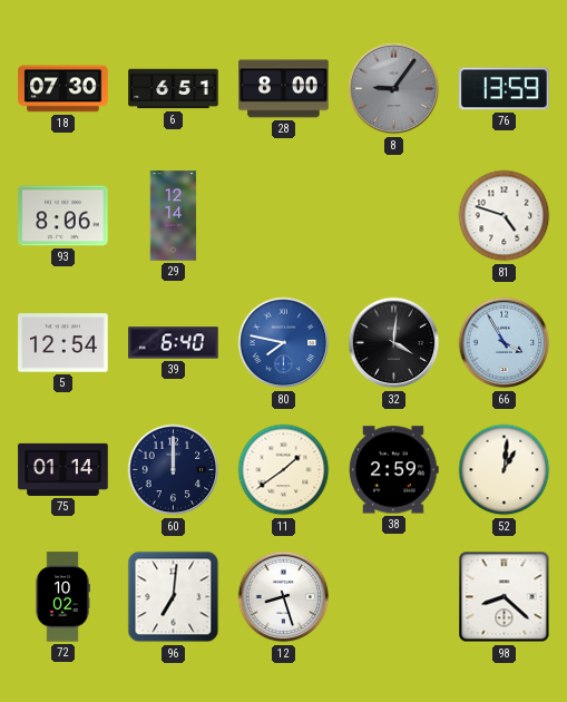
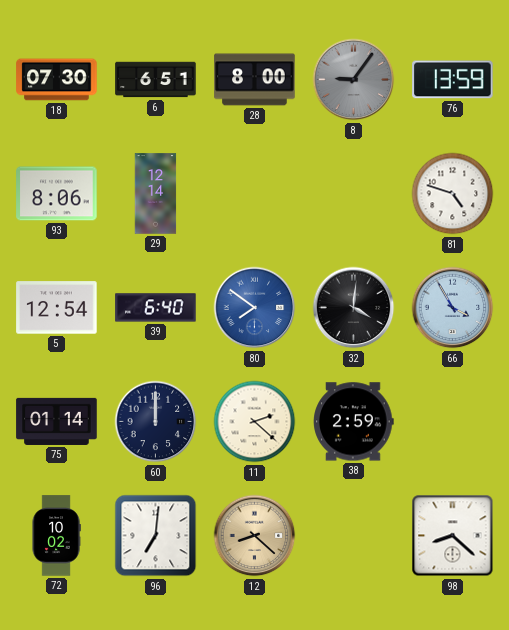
80: 7:47 -> 7:51 (255, 308)
11: 1:39 -> 2:22 (255, 422)
52: 1:01 -> none (505, 470)
12: 8:27 -> 8:22 (255, 536)
12 dial: white -> champagne (255, 536)
